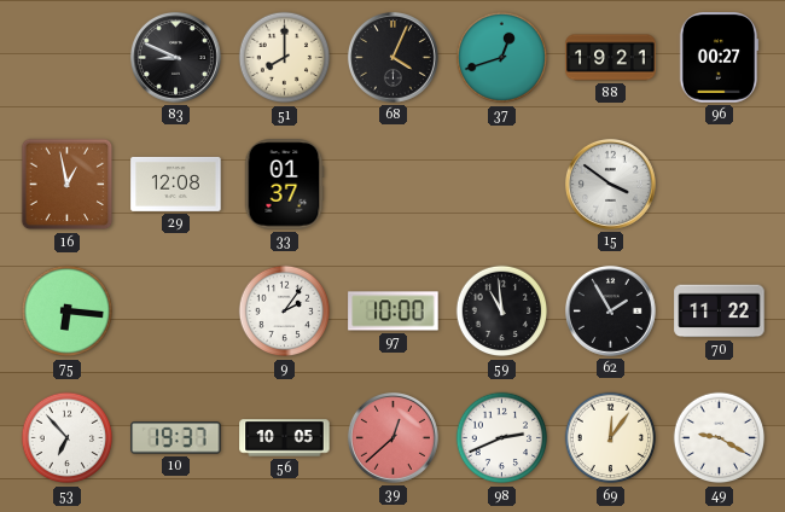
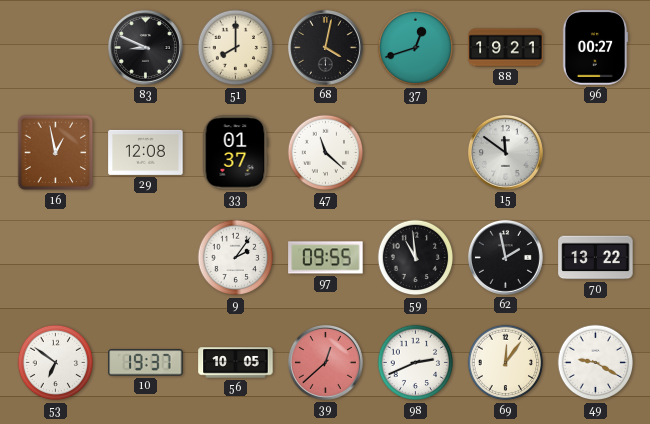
68: 4:04 -> 4:02 (325, 47)
47: none -> 11:22 (326, 153)
15: 3:51 -> 11:51 (505, 152)
75: 6:16 -> none (68, 312)
97: 10:00 -> 09:55 (326, 258)
62: 1:55 -> 1:58 (505, 257)
70: 11:22 -> 13:22 (596, 258)
53: 6:53 -> 6:51 (56, 363)
